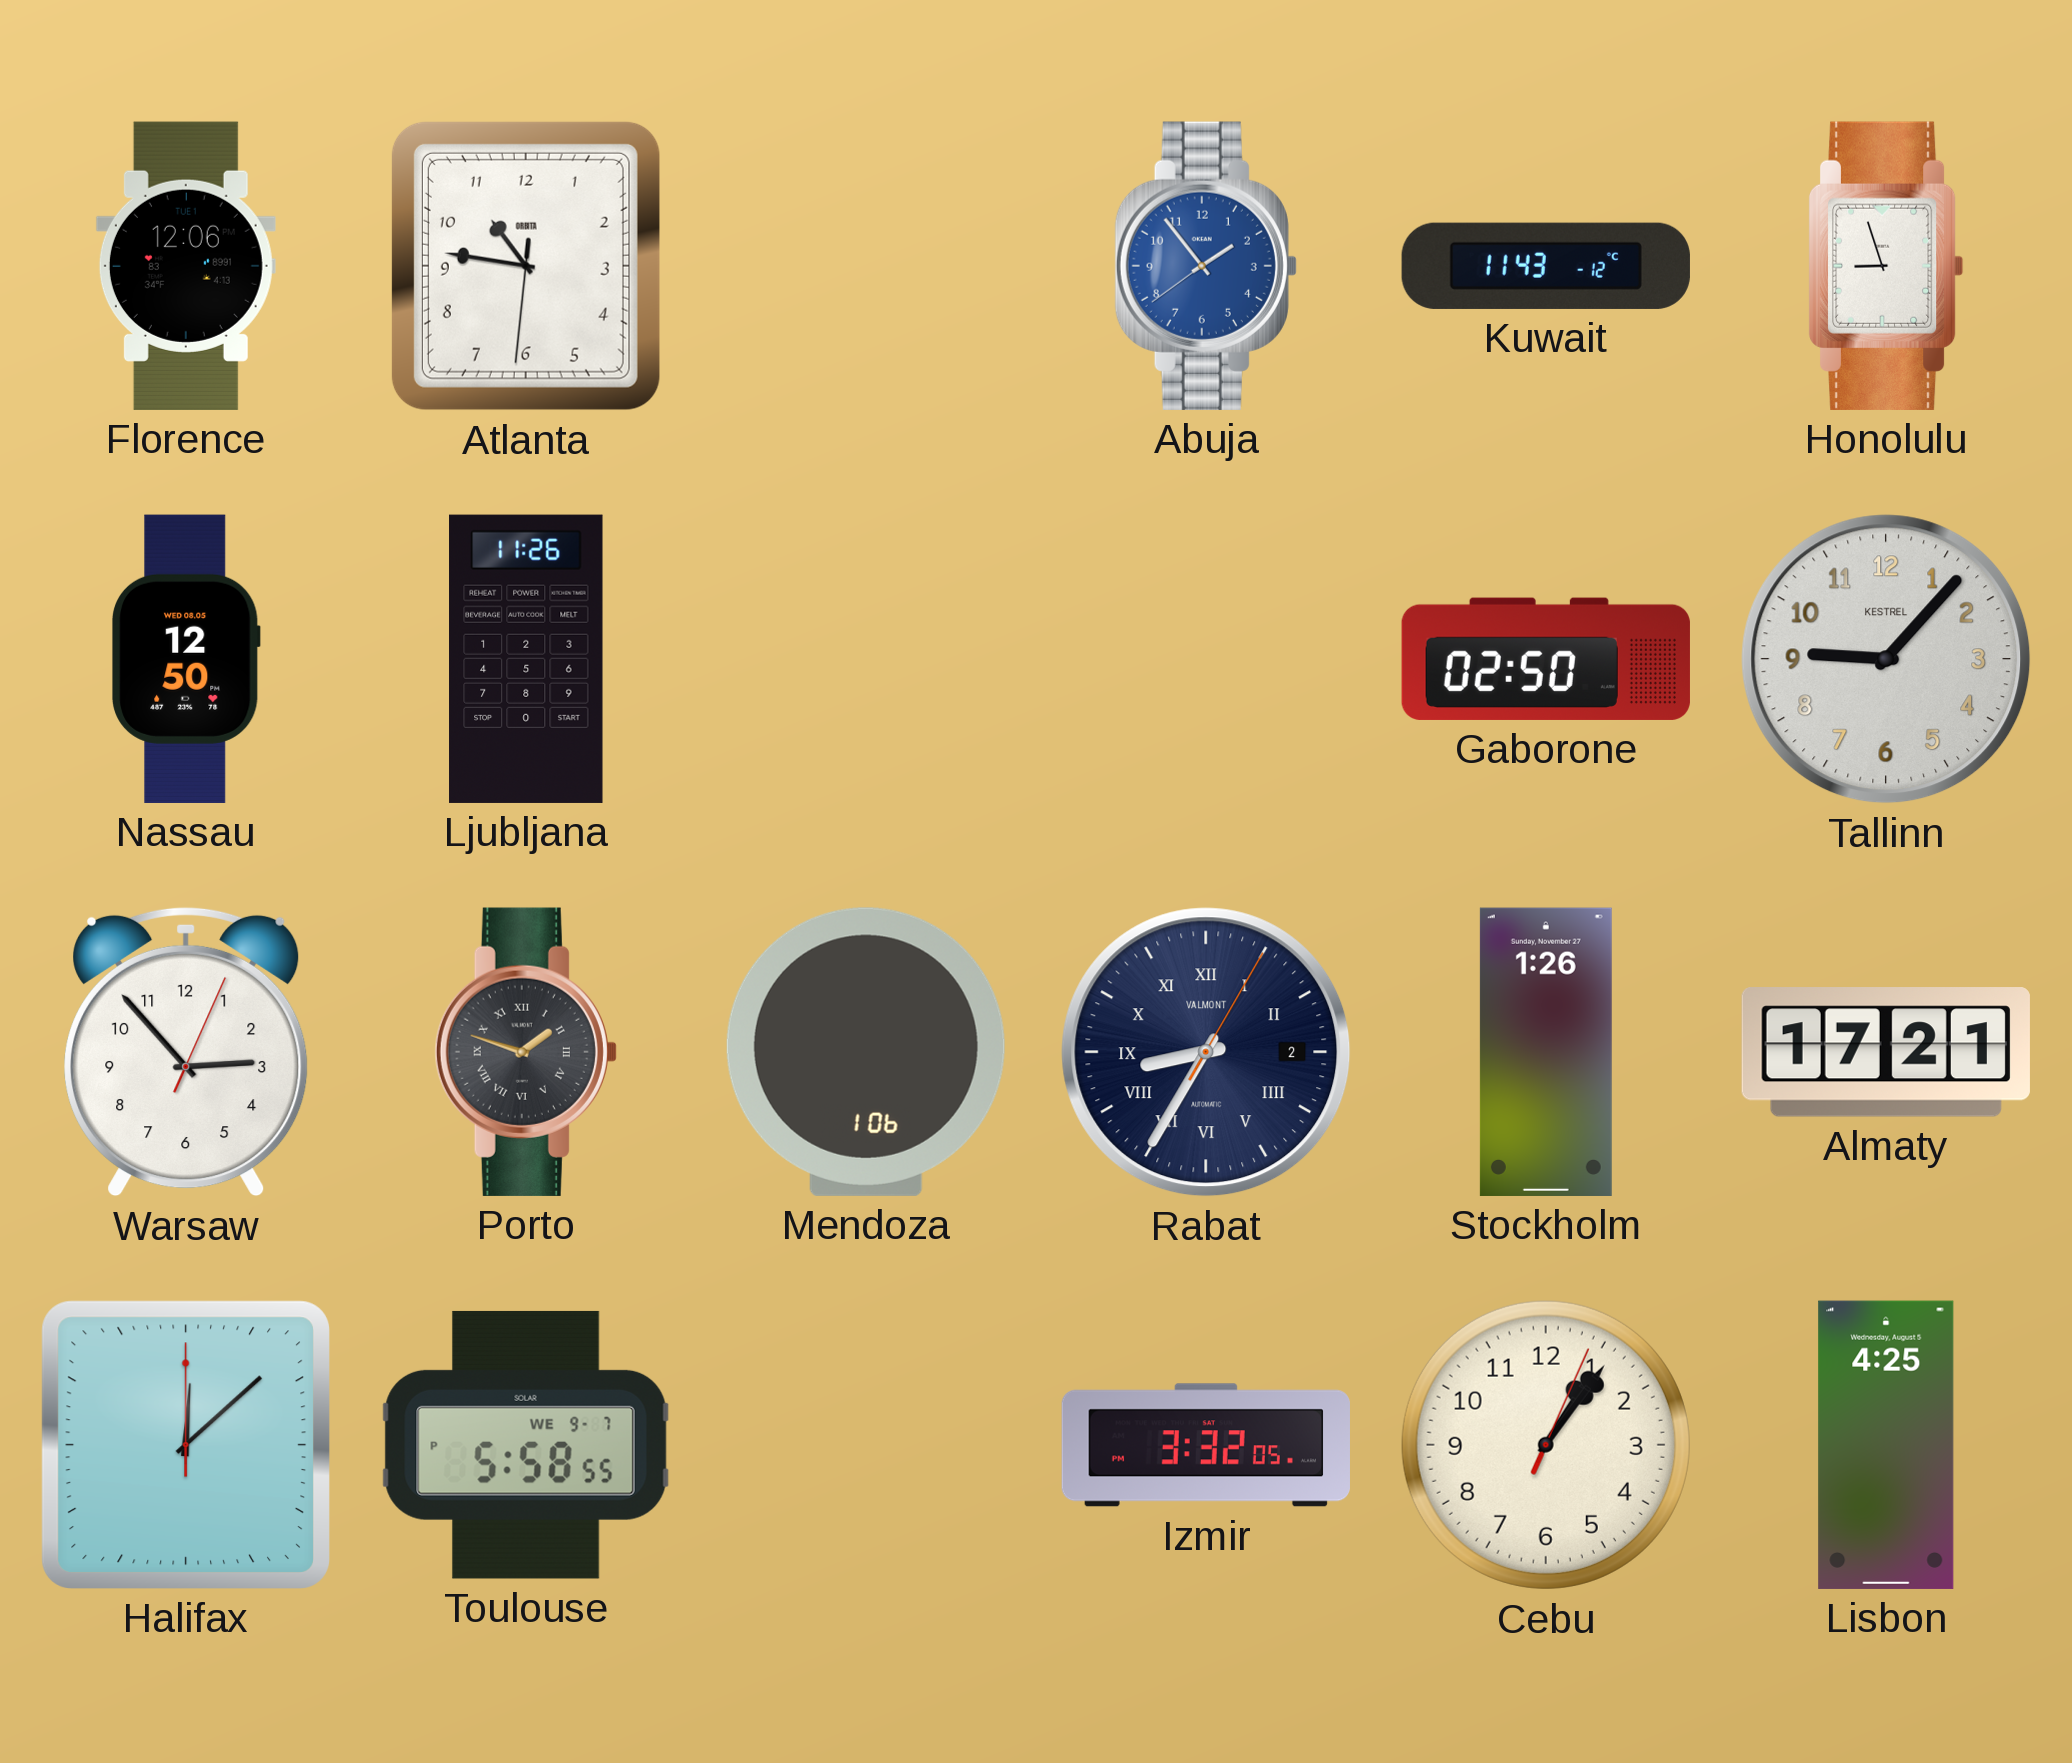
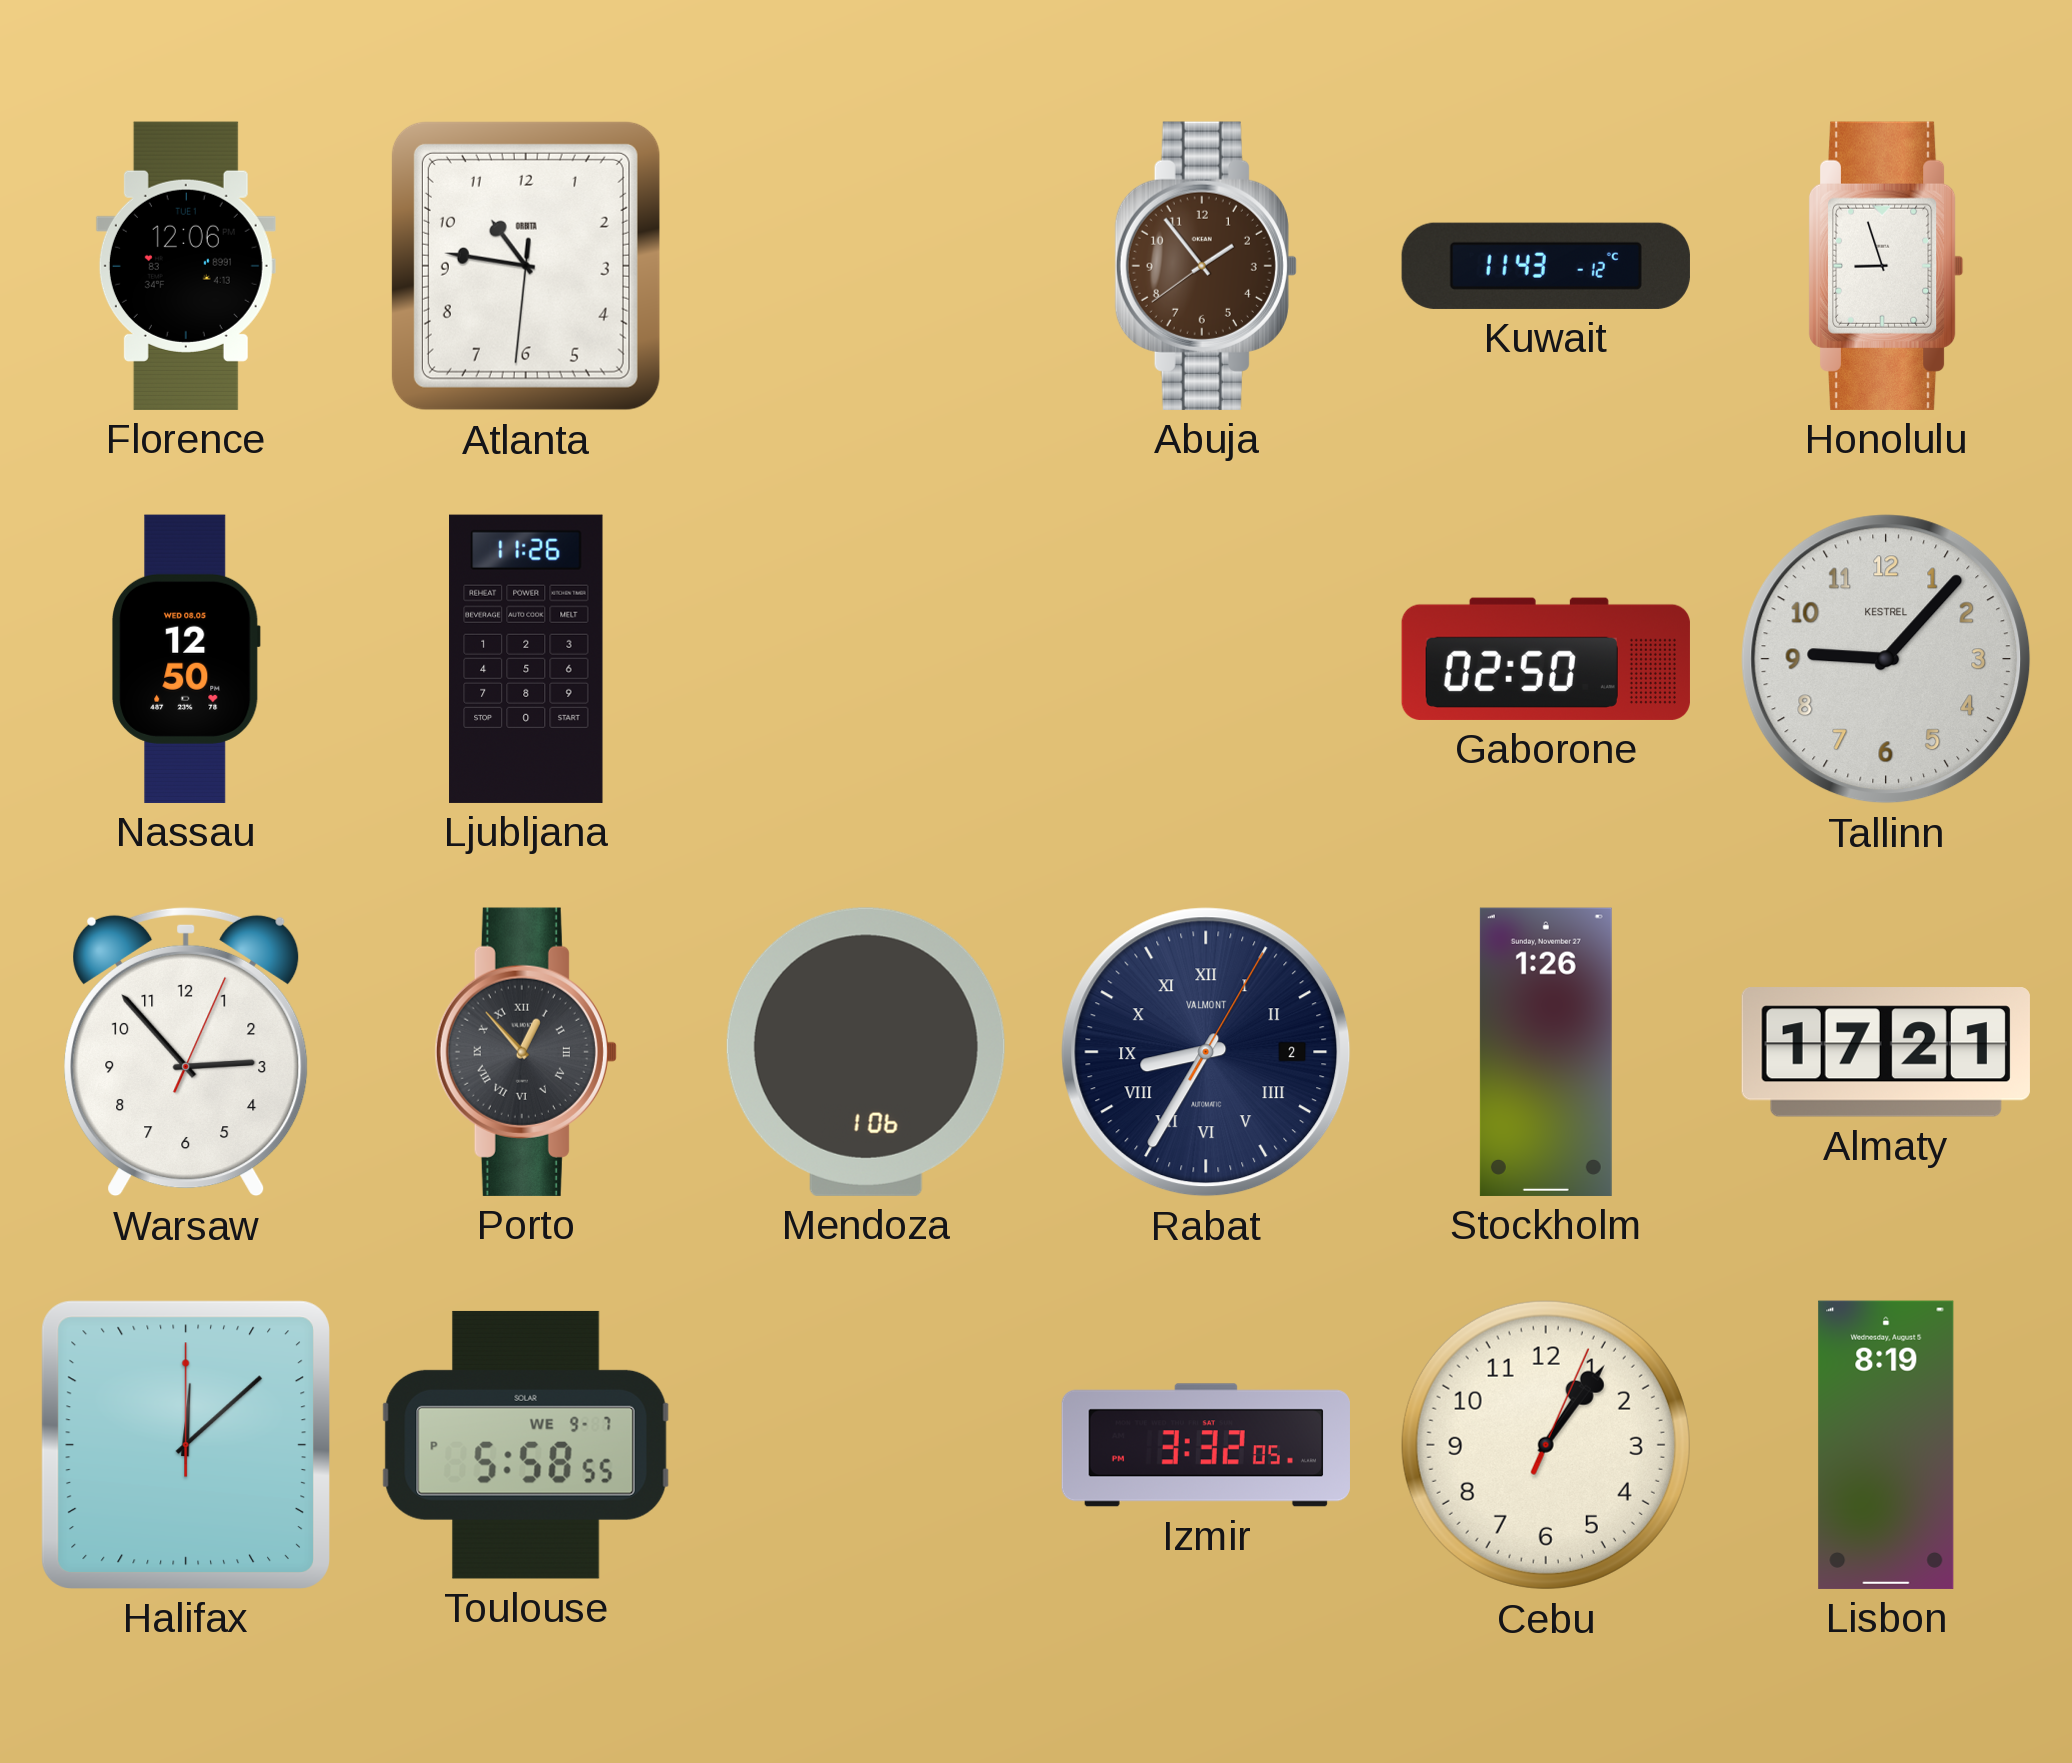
Abuja dial: blue -> brown (1206, 266)
Porto: 1:48 -> 12:53 (526, 1052)
Lisbon: 4:25 -> 8:19 (1886, 1445)
